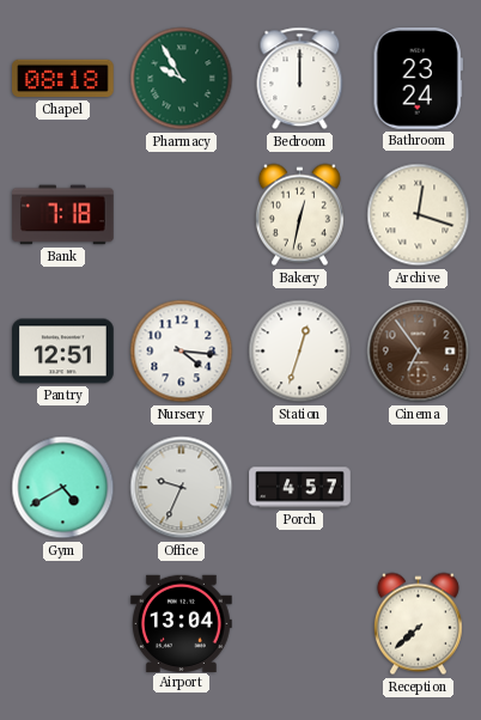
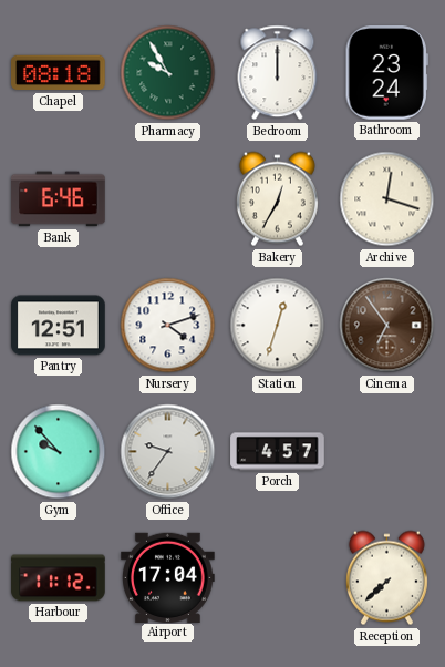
Bank: 7:18 -> 6:46 (59, 199)
Bakery: 12:32 -> 12:35 (277, 199)
Nursery: 4:16 -> 4:12 (168, 326)
Gym: 4:40 -> 9:53 (59, 452)
Office: 9:34 -> 9:36 (168, 452)
Harbour: none -> 11:12 (59, 578)
Airport: 13:04 -> 17:04 (168, 577)
